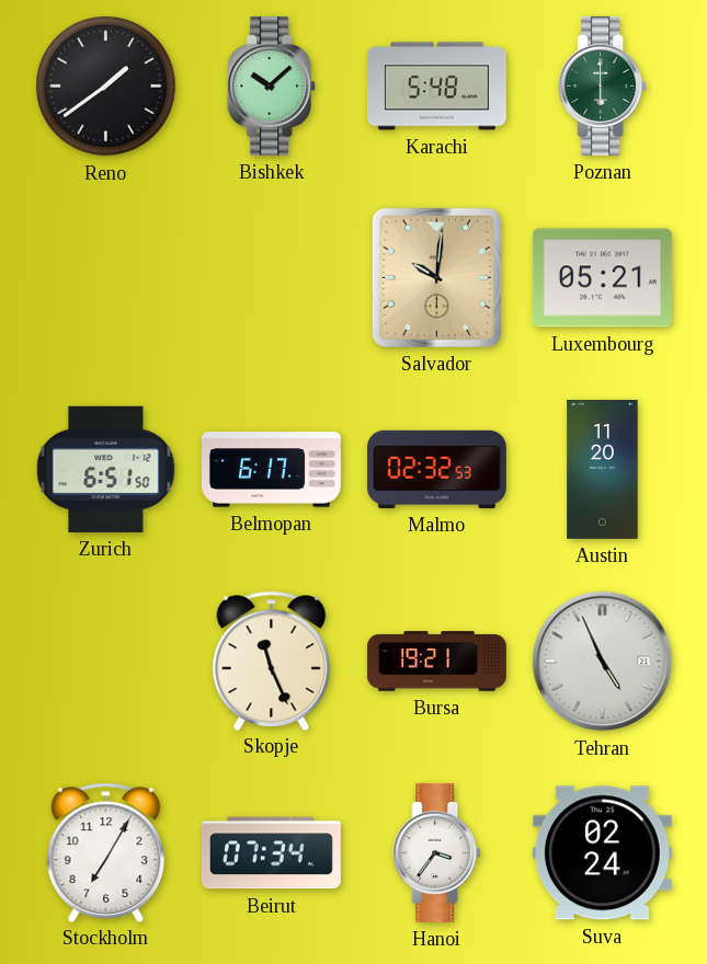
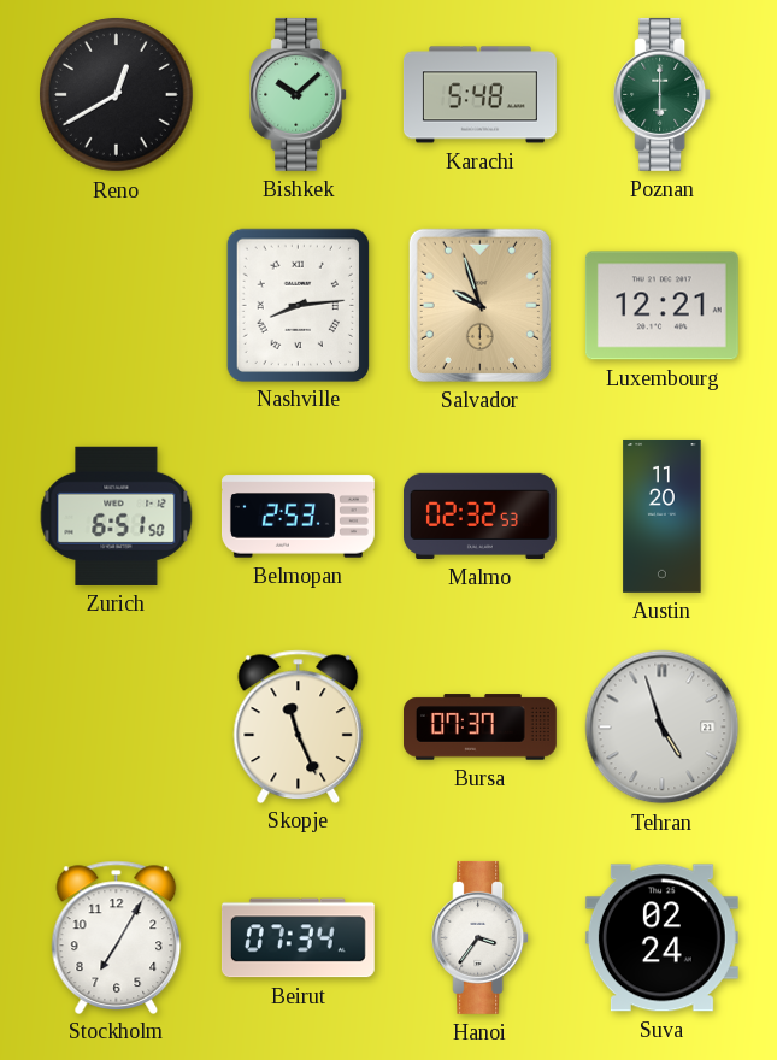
Reno: 1:39 -> 12:40 (117, 95)
Nashville: none -> 8:14 (298, 305)
Salvador: 10:01 -> 9:57 (479, 305)
Luxembourg: 05:21 -> 12:21 (661, 306)
Belmopan: 6:17 -> 2:53 (298, 517)
Bursa: 19:21 -> 07:37 (479, 728)
Tehran: 4:56 -> 4:57 (663, 728)
